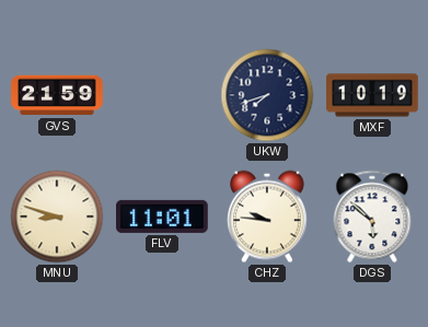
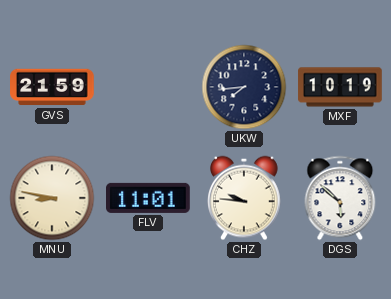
UKW: 7:42 -> 7:44 (244, 87)
MNU: 8:48 -> 8:47 (52, 198)
